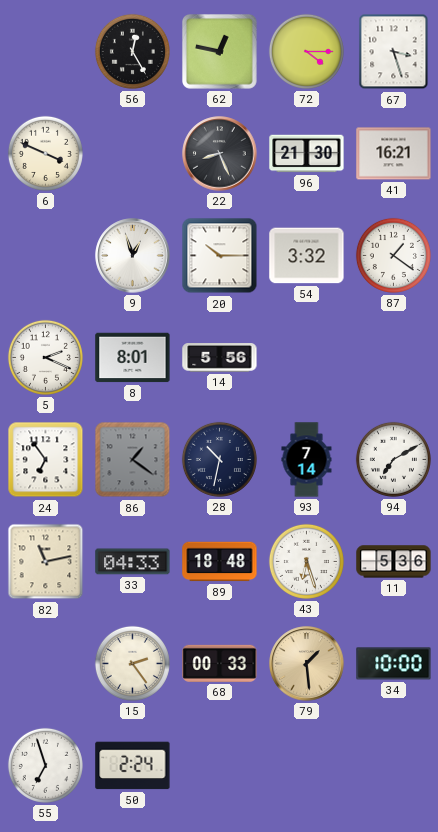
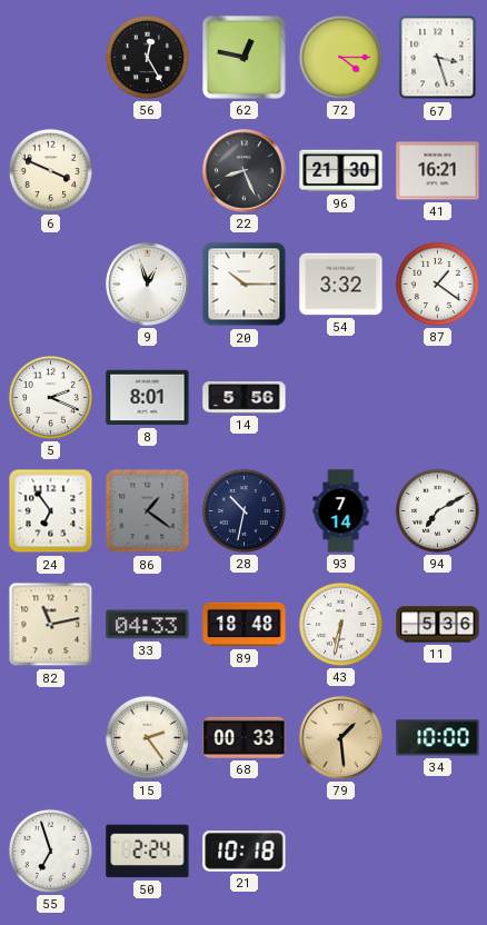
43: 6:27 -> 6:32 (340, 624)
21: none -> 10:18 (245, 852)
